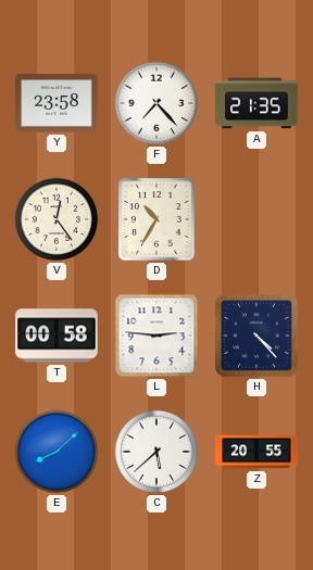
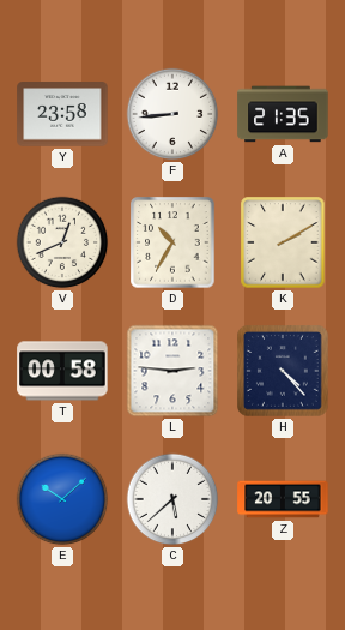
F: 7:23 -> 8:44 (172, 114)
V: 12:24 -> 12:41 (62, 242)
K: none -> 2:10 (283, 242)
E: 8:08 -> 10:08 (62, 499)
